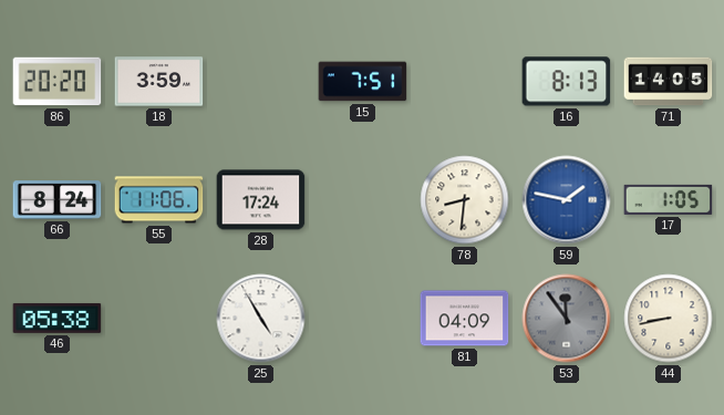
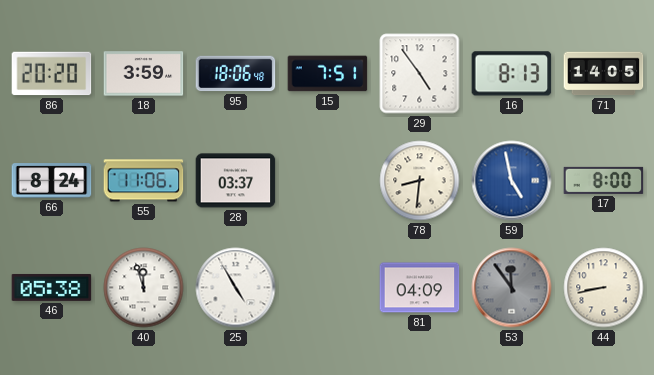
95: none -> 18:06 (236, 74)
29: none -> 4:54 (420, 74)
28: 17:24 -> 03:37 (236, 181)
59: 1:47 -> 4:58 (512, 181)
17: 1:05 -> 8:00 (604, 180)
40: none -> 11:57 (144, 288)
